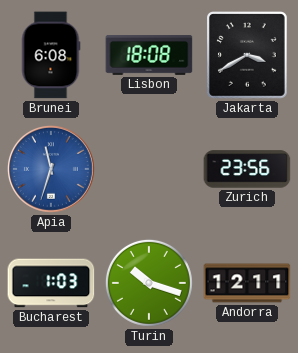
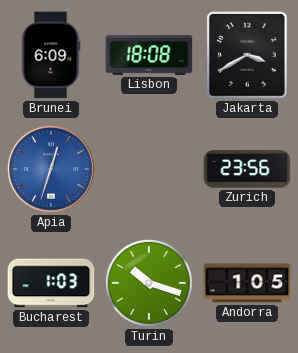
Brunei: 6:08 -> 6:09 (51, 55)
Apia: 11:33 -> 12:33 (51, 169)
Andorra: 12:11 -> 1:05 (247, 283)
